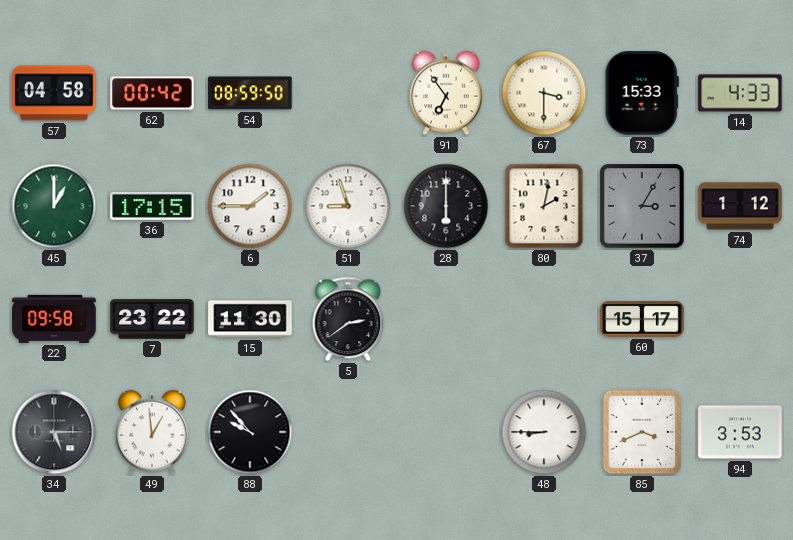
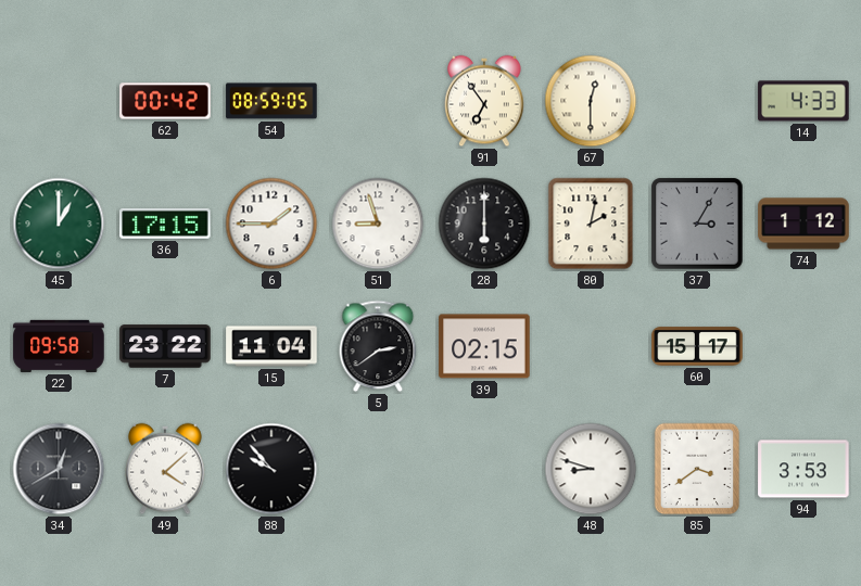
57: 04:58 -> none (54, 93)
54: 08:59:50 -> 08:59:05 (271, 101)
67: 3:30 -> 12:30 (591, 101)
73: 15:33 -> none (642, 93)
15: 11:30 -> 11:04 (271, 346)
39: none -> 02:15 (484, 346)
34: 5:15 -> 12:40 (59, 469)
49: 12:59 -> 4:08 (165, 469)
48: 8:45 -> 8:48 (591, 469)
85: 3:41 -> 3:39 (697, 469)
